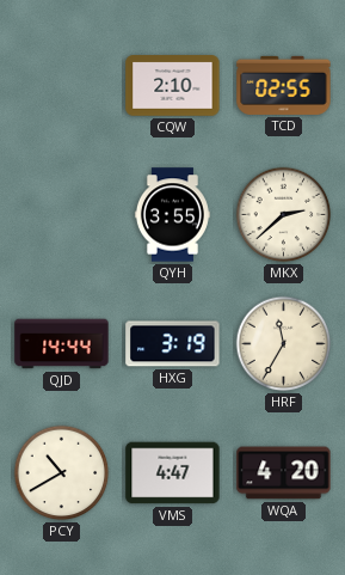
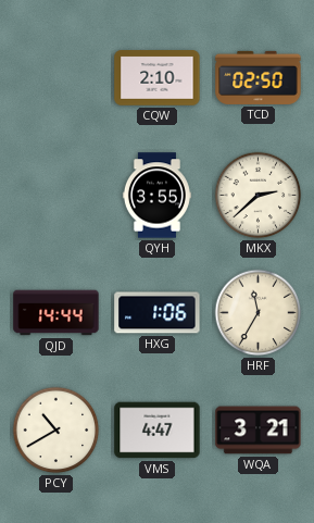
TCD: 02:55 -> 02:50 (259, 77)
HXG: 3:19 -> 1:06 (158, 313)
WQA: 4:20 -> 3:21 (259, 431)
